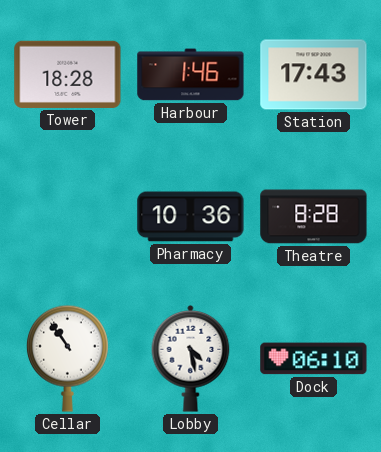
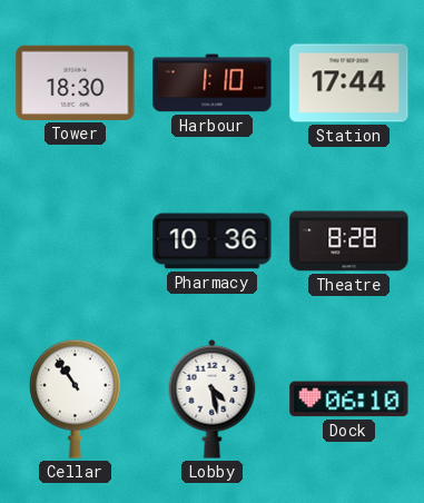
Tower: 18:28 -> 18:30 (76, 82)
Harbour: 1:46 -> 1:10 (213, 83)
Station: 17:43 -> 17:44 (349, 83)
